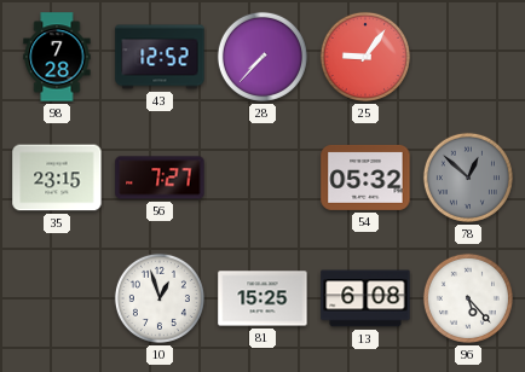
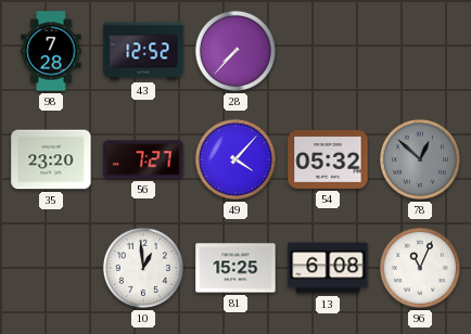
25: 9:06 -> none (365, 57)
35: 23:15 -> 23:20 (51, 159)
49: none -> 4:07 (235, 159)
10: 12:57 -> 12:59 (143, 268)
96: 5:23 -> 11:04 (420, 268)
